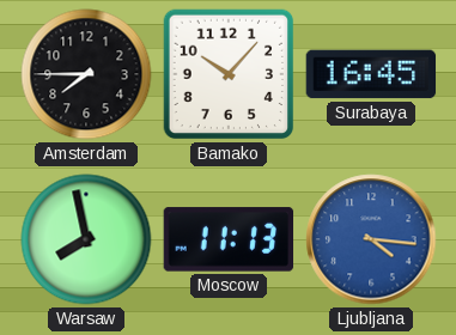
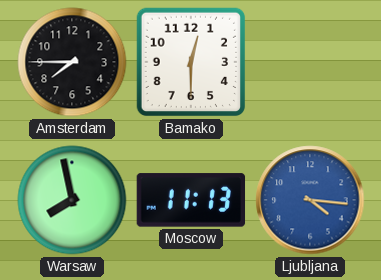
Bamako: 10:07 -> 12:30 (191, 62)
Surabaya: 16:45 -> none (371, 74)
